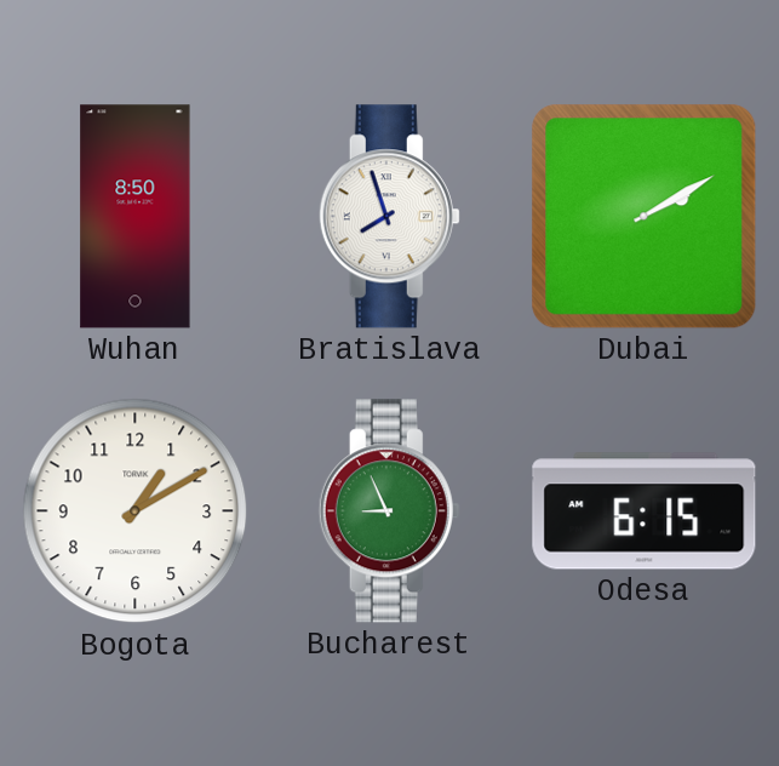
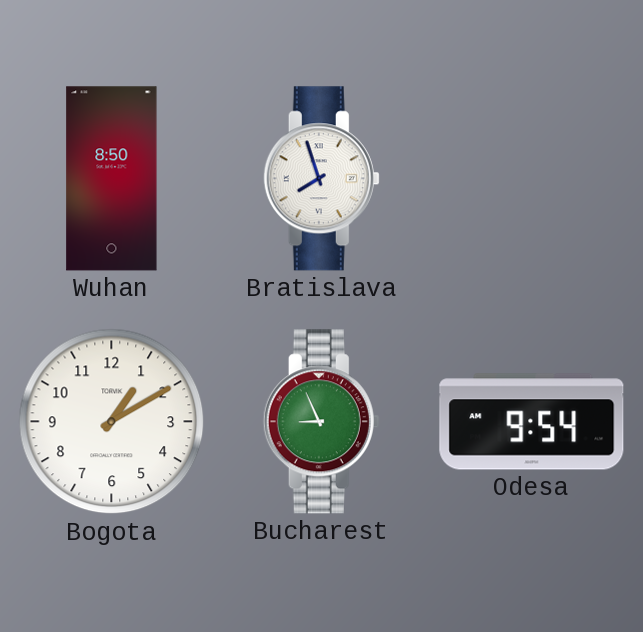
Dubai: 2:10 -> none (645, 217)
Odesa: 6:15 -> 9:54 (532, 422)
